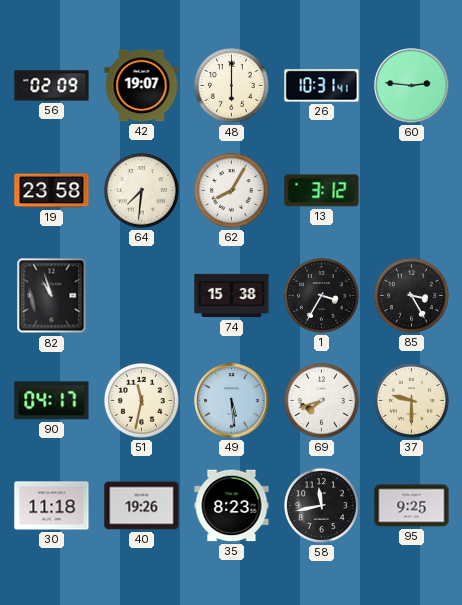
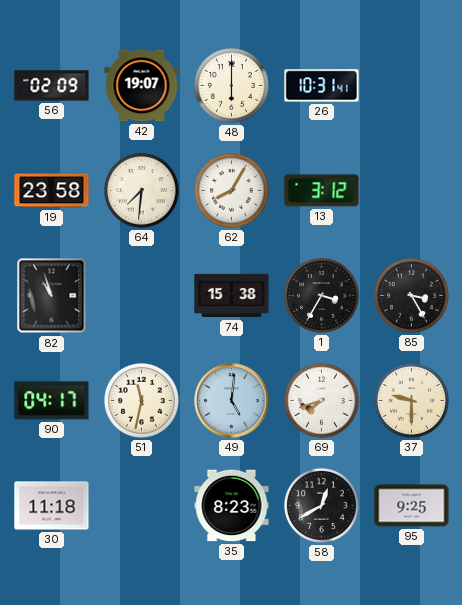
60: 2:46 -> none (412, 86)
49: 5:29 -> 5:01 (232, 401)
40: 19:26 -> none (142, 506)
58: 11:43 -> 12:40 (321, 505)
